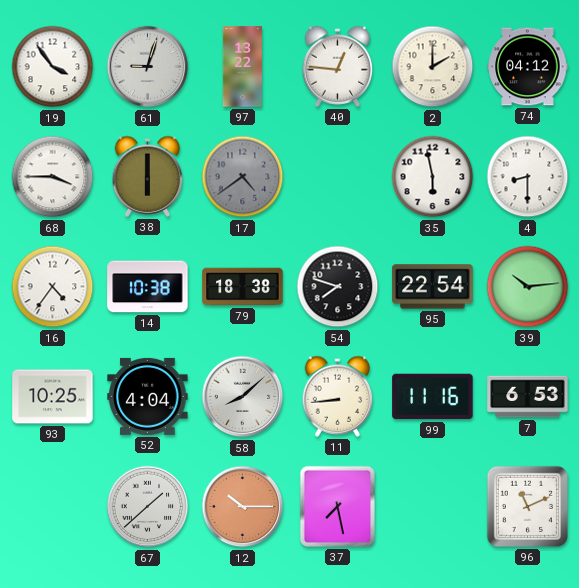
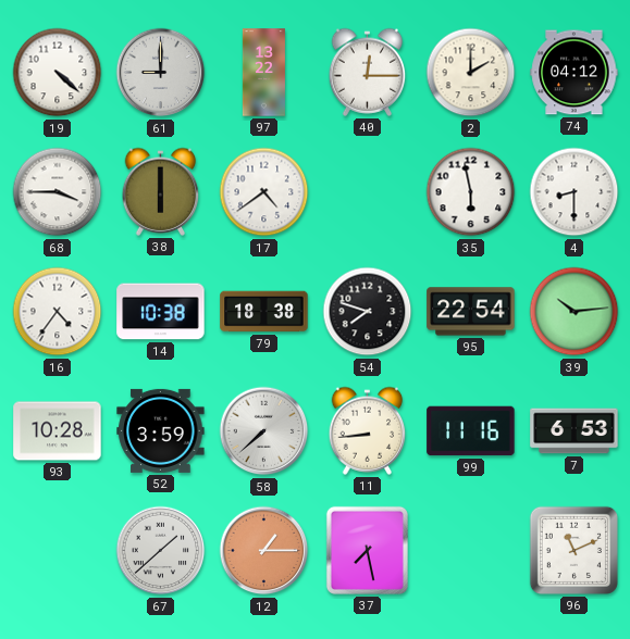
19: 3:54 -> 4:22 (58, 73)
61: 9:03 -> 9:00 (161, 73)
40: 12:46 -> 12:15 (368, 72)
17 dial: grey -> white (264, 192)
93: 10:25 -> 10:28 (58, 431)
52: 4:04 -> 3:59 (161, 430)
58: 8:08 -> 7:38 (264, 431)
12: 10:15 -> 1:15 (264, 551)
